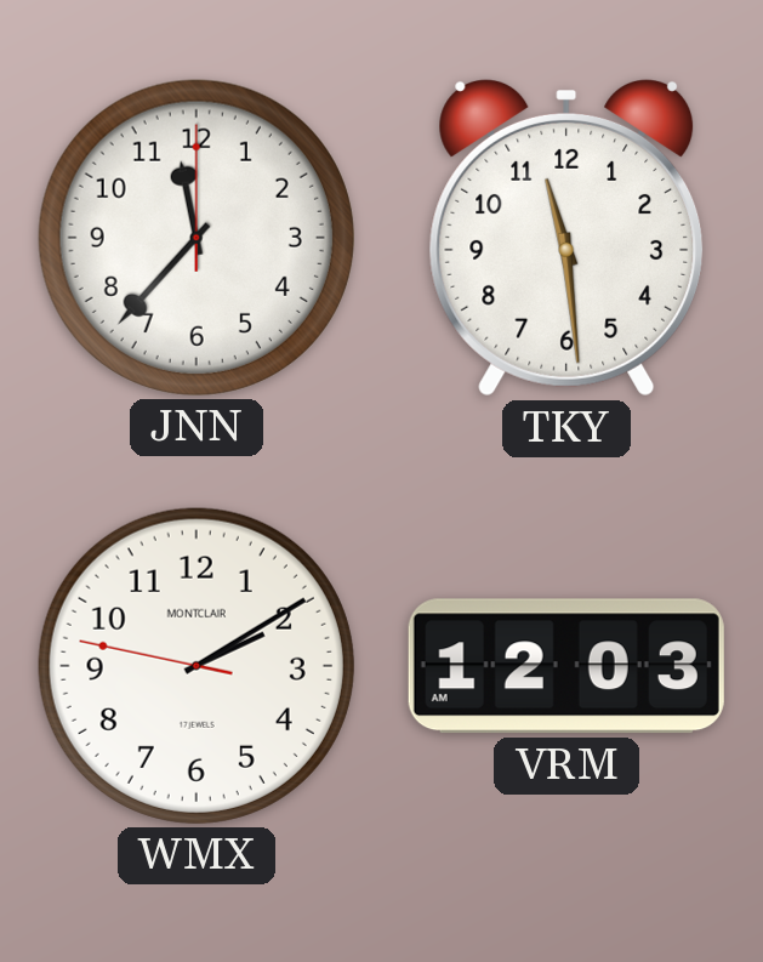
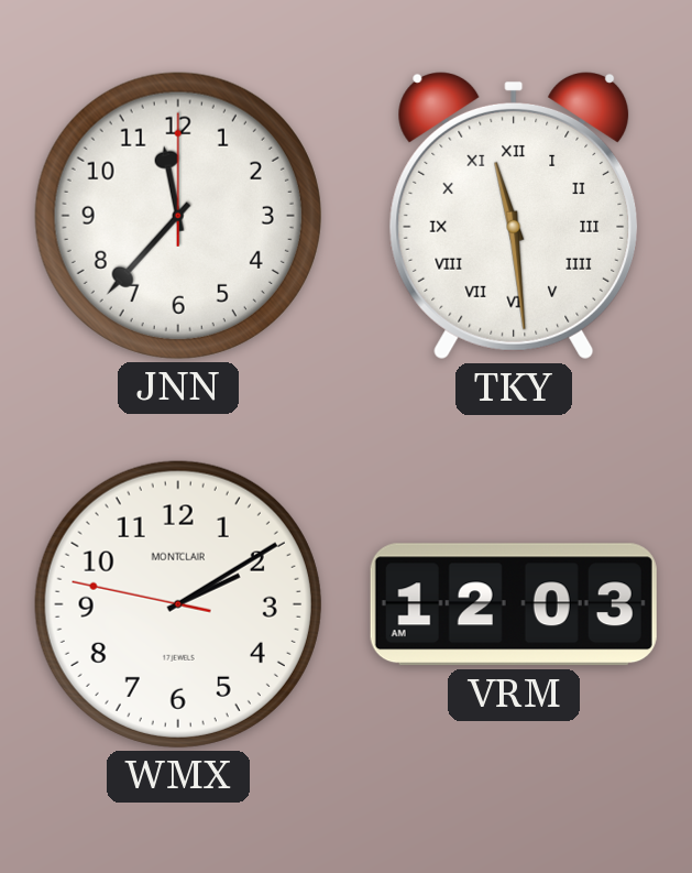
TKY numerals: Arabic -> Roman (514, 217)
